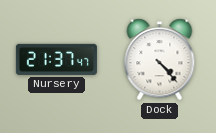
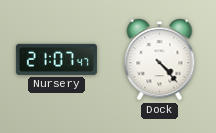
Nursery: 21:37 -> 21:07 (56, 59)
